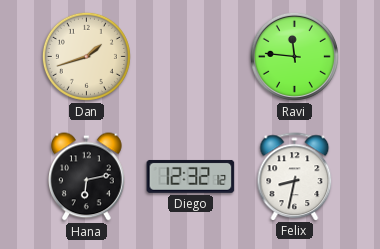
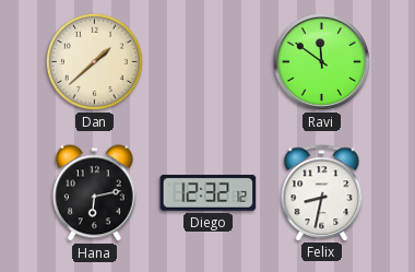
Dan: 1:42 -> 1:38 (94, 61)
Ravi: 11:46 -> 11:51 (321, 61)
